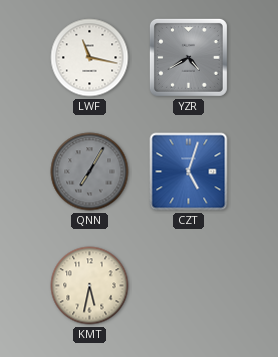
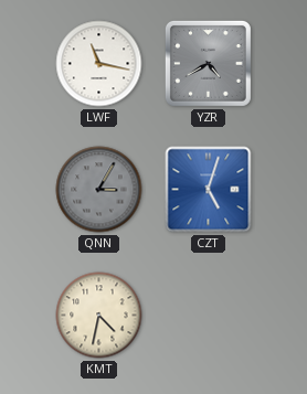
QNN: 7:05 -> 3:05 (99, 190)
KMT: 5:32 -> 4:32 (99, 316)
